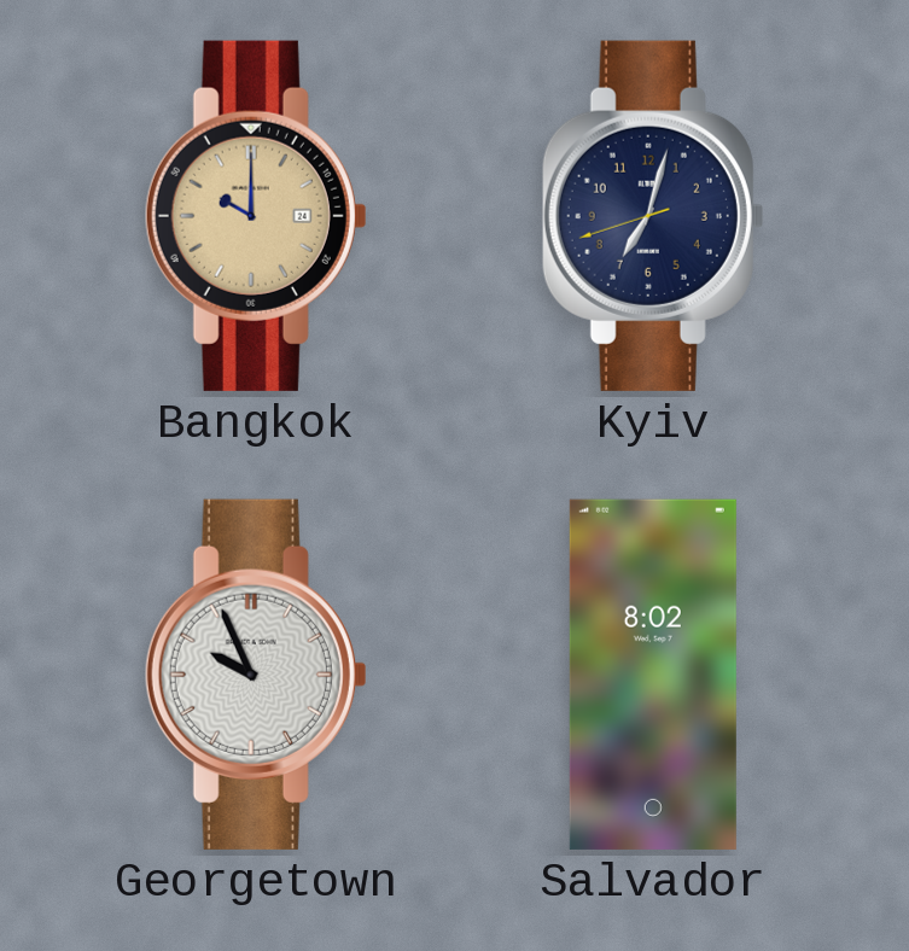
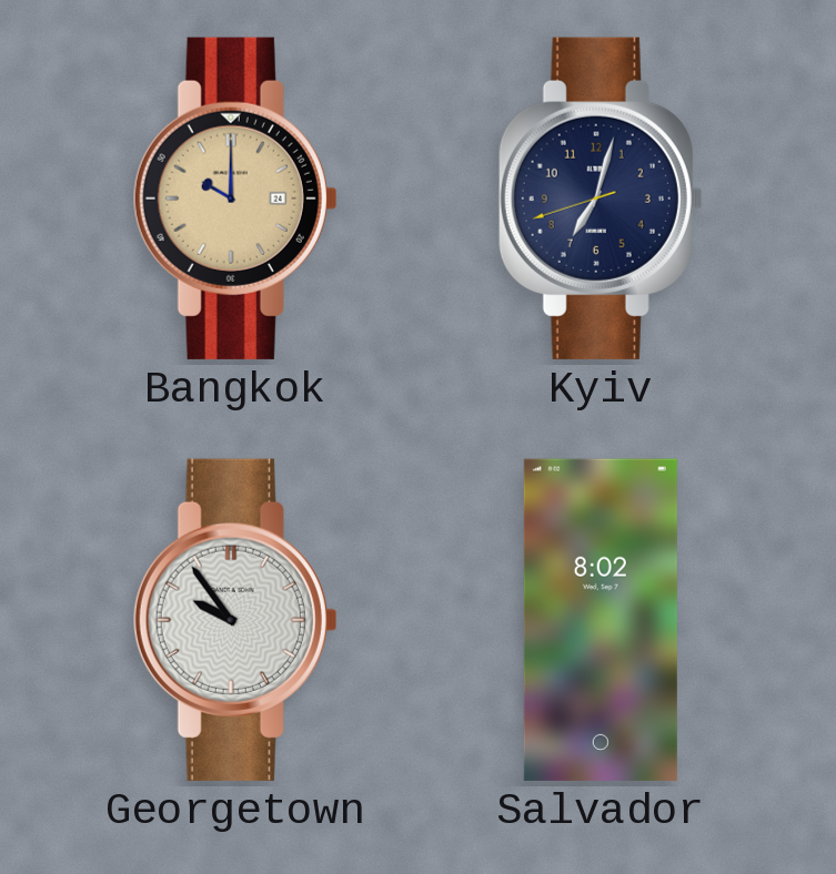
Georgetown: 9:56 -> 9:54 (235, 620)
